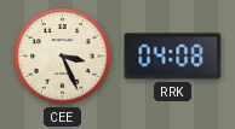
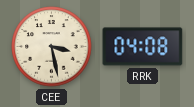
CEE: 3:26 -> 3:28 (52, 47)
